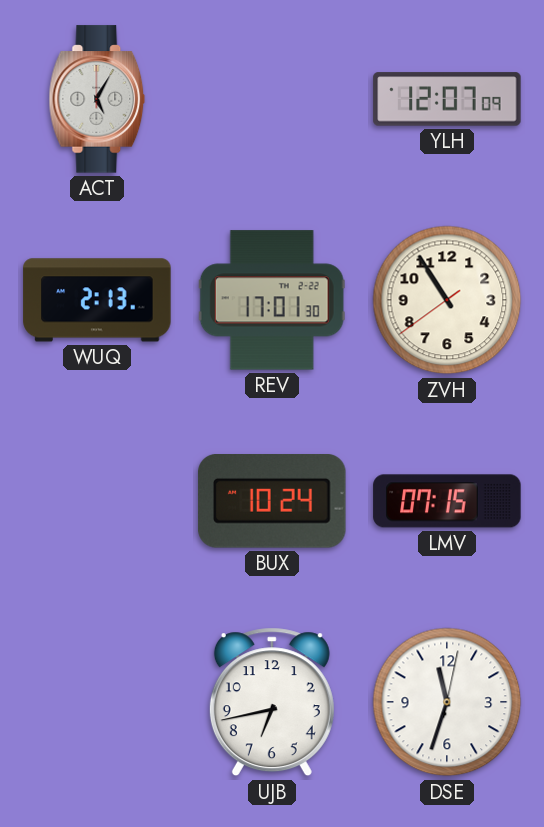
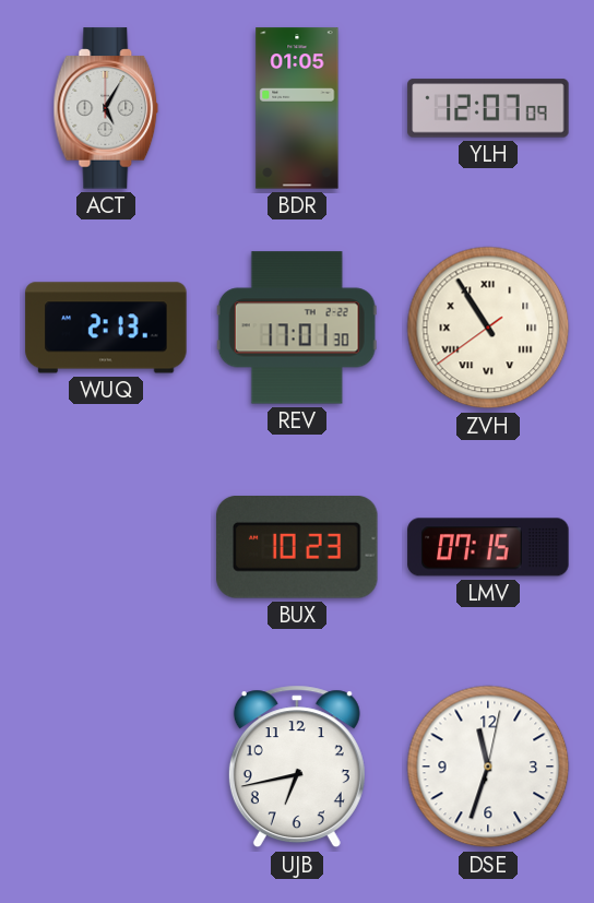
BDR: none -> 01:05 (297, 108)
ZVH numerals: Arabic -> Roman (488, 328)
BUX: 10:24 -> 10:23 (297, 548)
